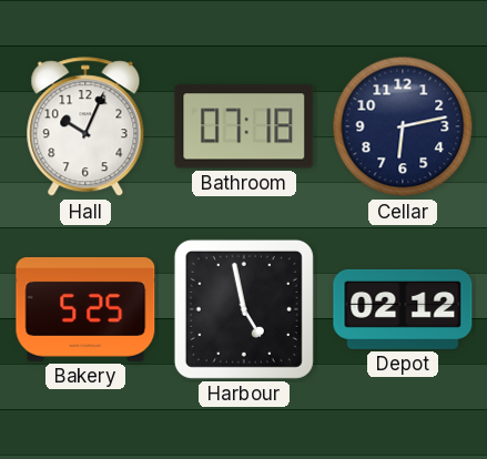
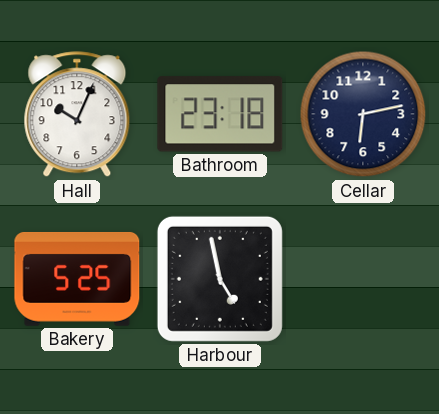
Bathroom: 07:18 -> 23:18 (220, 114)
Depot: 02:12 -> none (403, 309)
